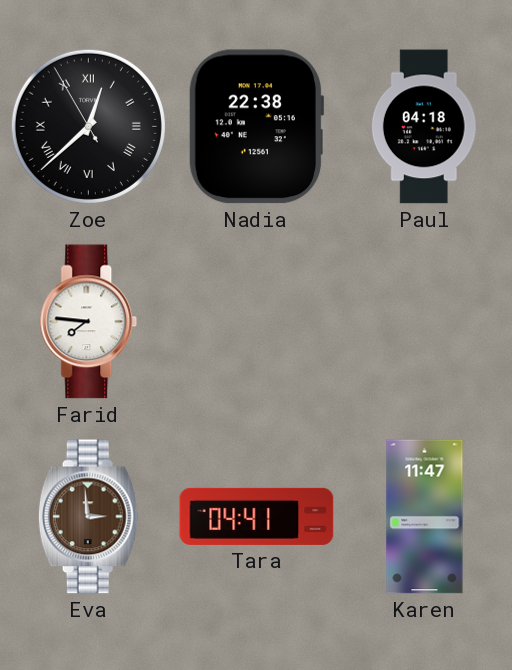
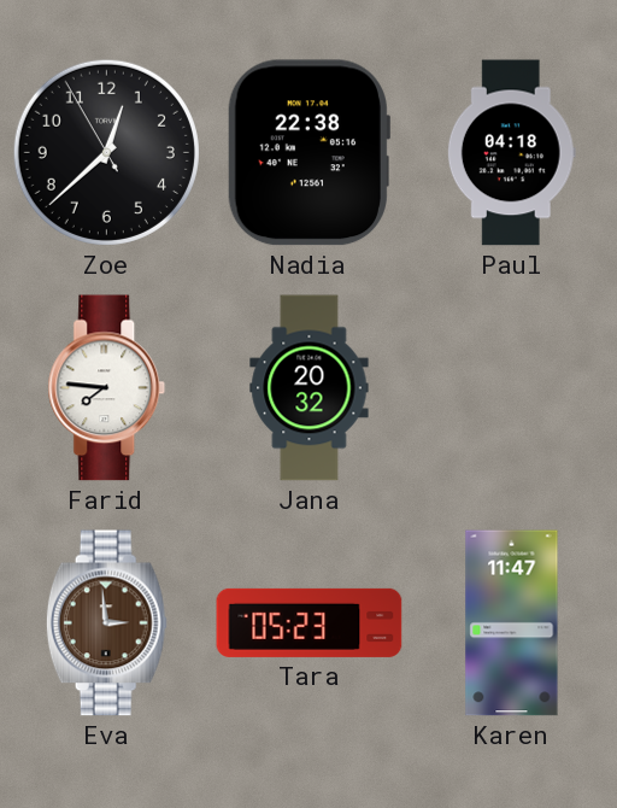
Zoe numerals: Roman -> Arabic (106, 152)
Jana: none -> 20:32 (310, 388)
Tara: 04:41 -> 05:23 (310, 622)
